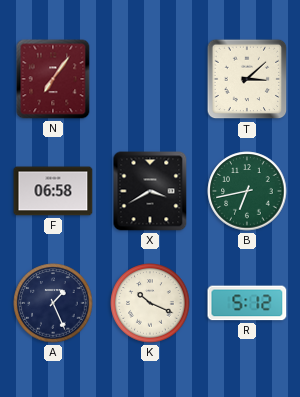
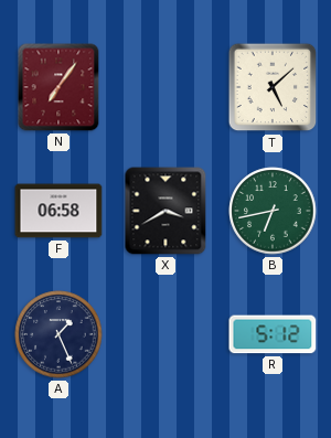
T: 3:08 -> 5:08 (273, 87)
K: 10:19 -> none (150, 303)
